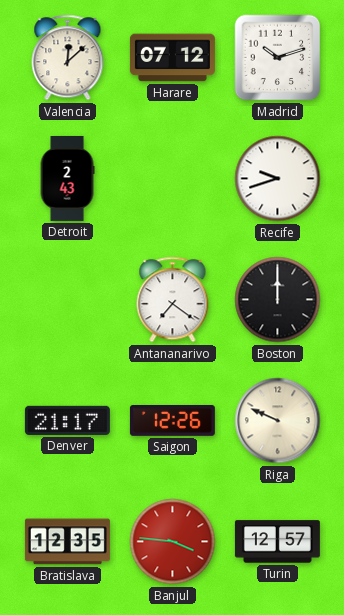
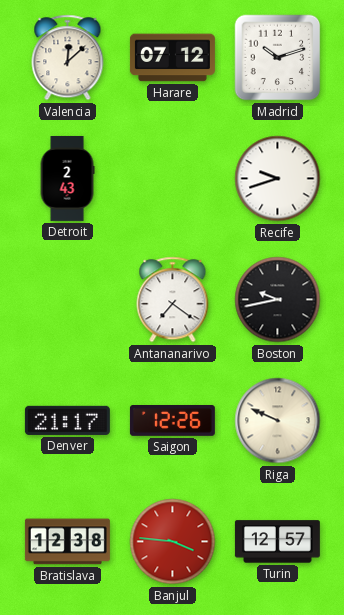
Boston: 12:00 -> 9:43 (278, 300)
Bratislava: 12:35 -> 12:38 (67, 542)
